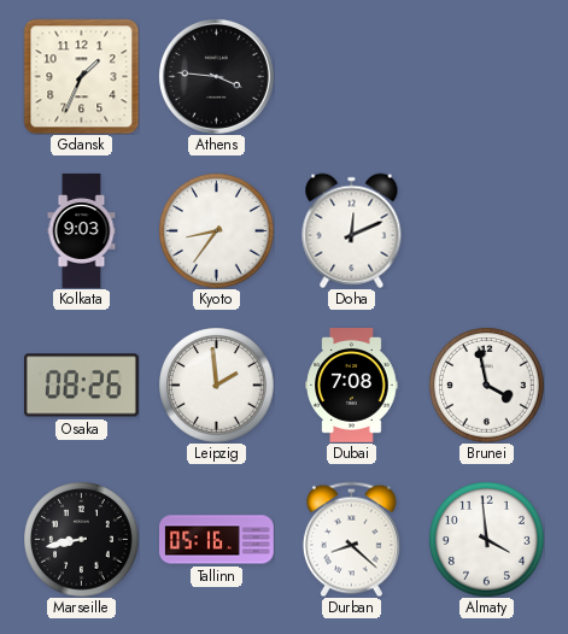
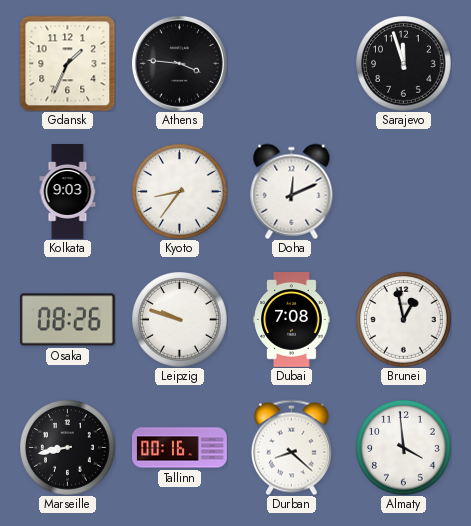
Sarajevo: none -> 11:57 (403, 63)
Leipzig: 1:59 -> 9:48 (179, 319)
Brunei: 3:58 -> 12:58 (403, 319)
Tallinn: 05:16 -> 00:16 (180, 448)
